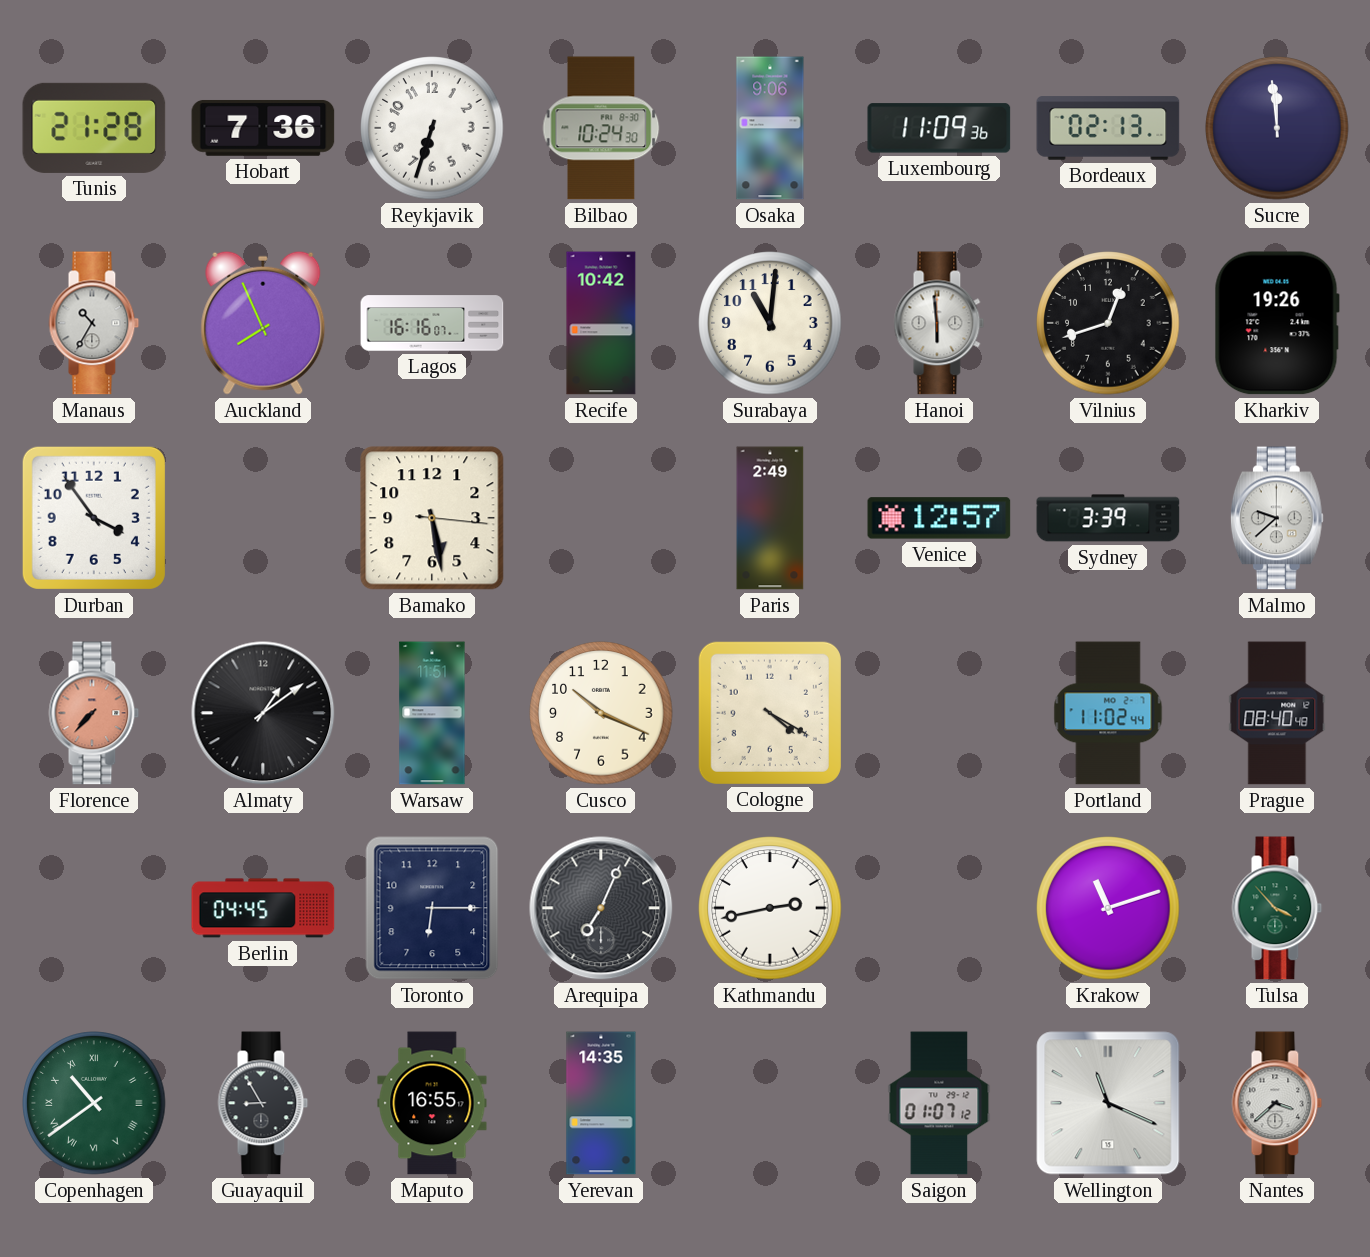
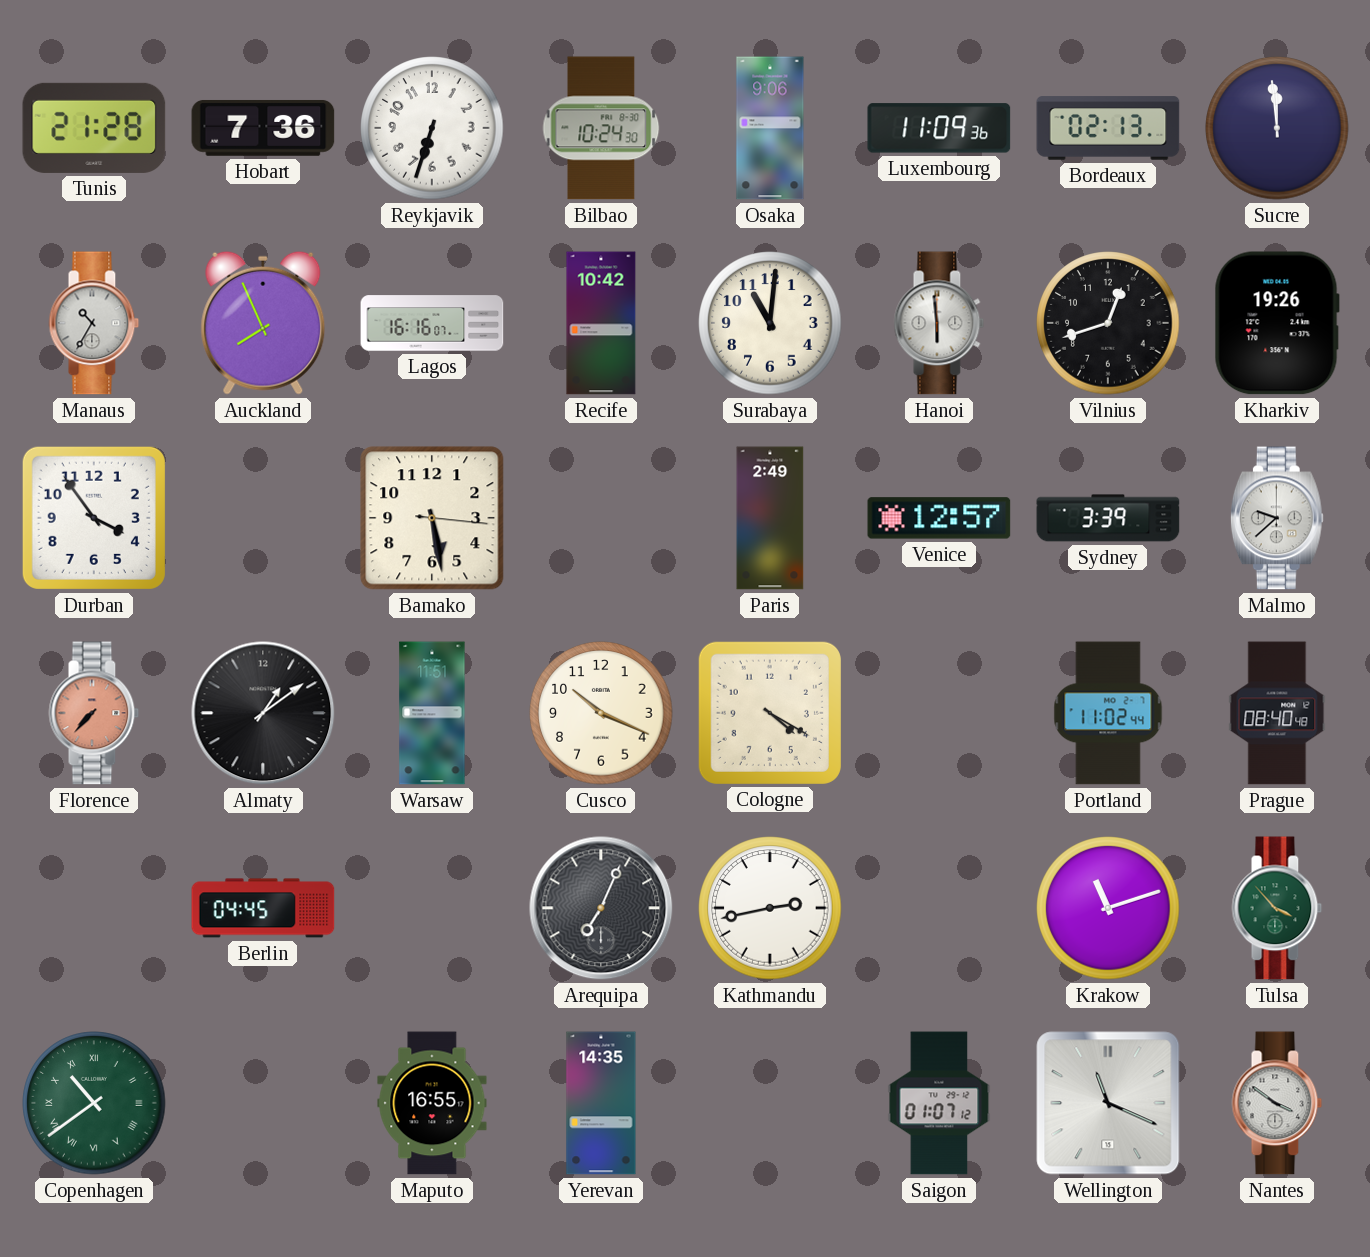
Toronto: 6:15 -> none (432, 908)
Guayaquil: 8:55 -> none (263, 1103)
Nantes: 3:38 -> 3:51 (1277, 1103)
